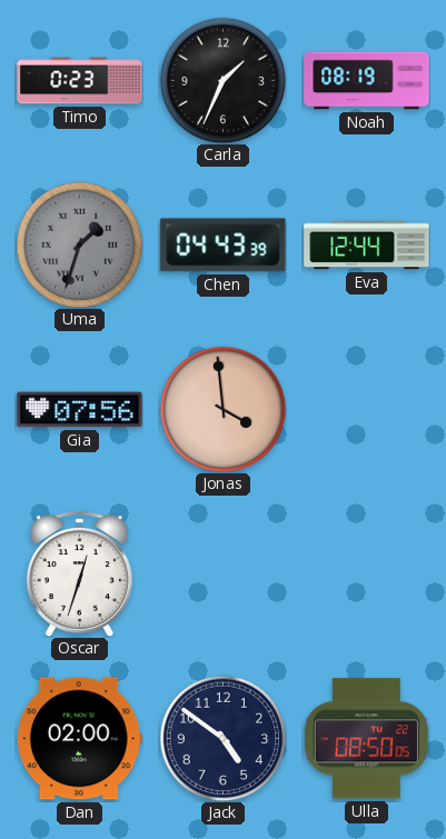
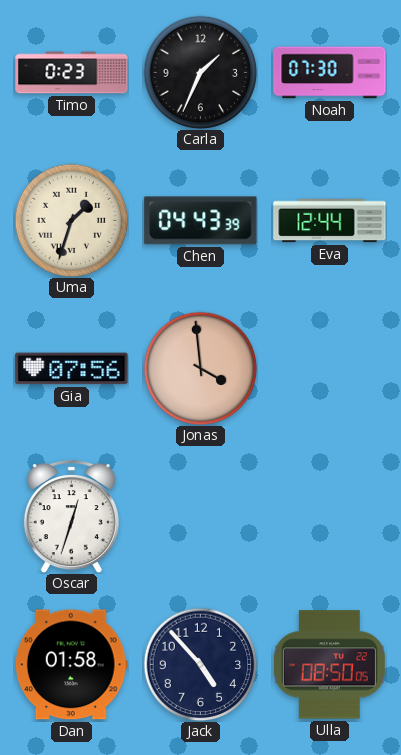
Noah: 08:19 -> 07:30 (330, 73)
Uma dial: grey -> cream (71, 220)
Dan: 02:00 -> 01:58 (71, 665)
Jack: 4:51 -> 4:53 (200, 664)
